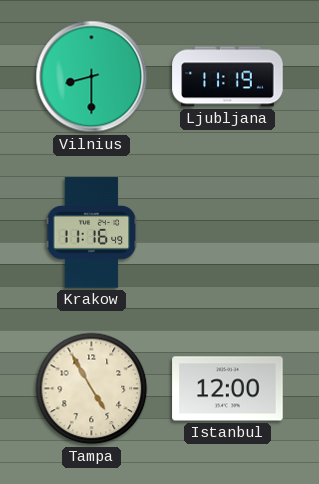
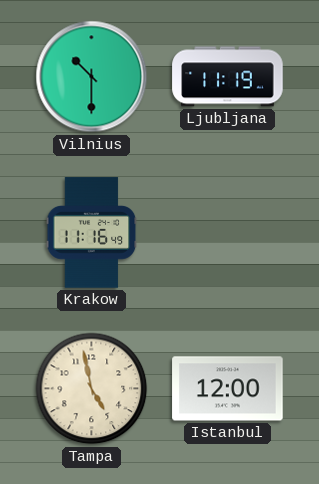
Vilnius: 8:30 -> 10:30 (92, 77)
Tampa: 4:55 -> 4:58 (92, 389)
